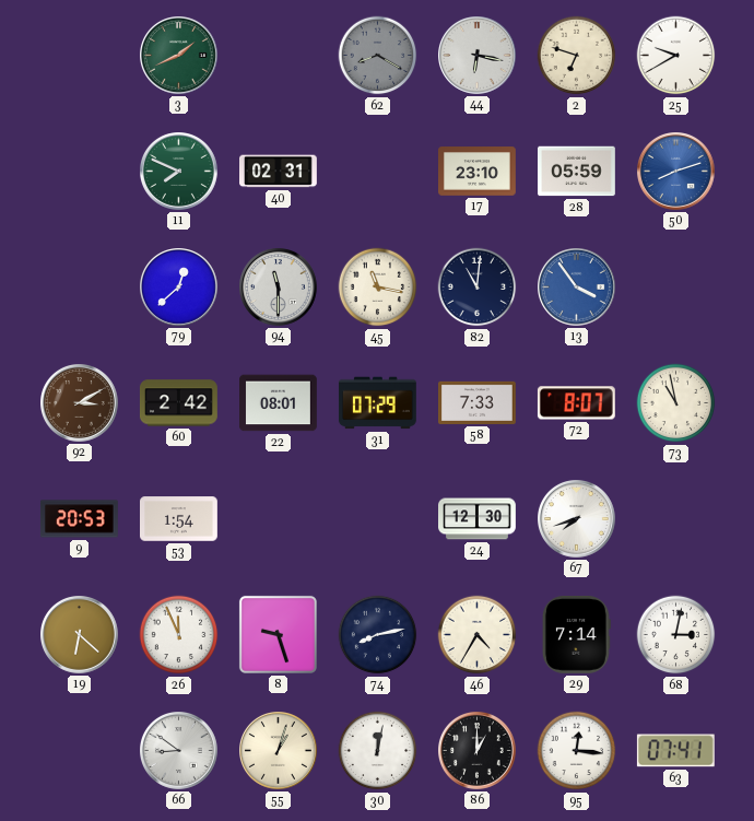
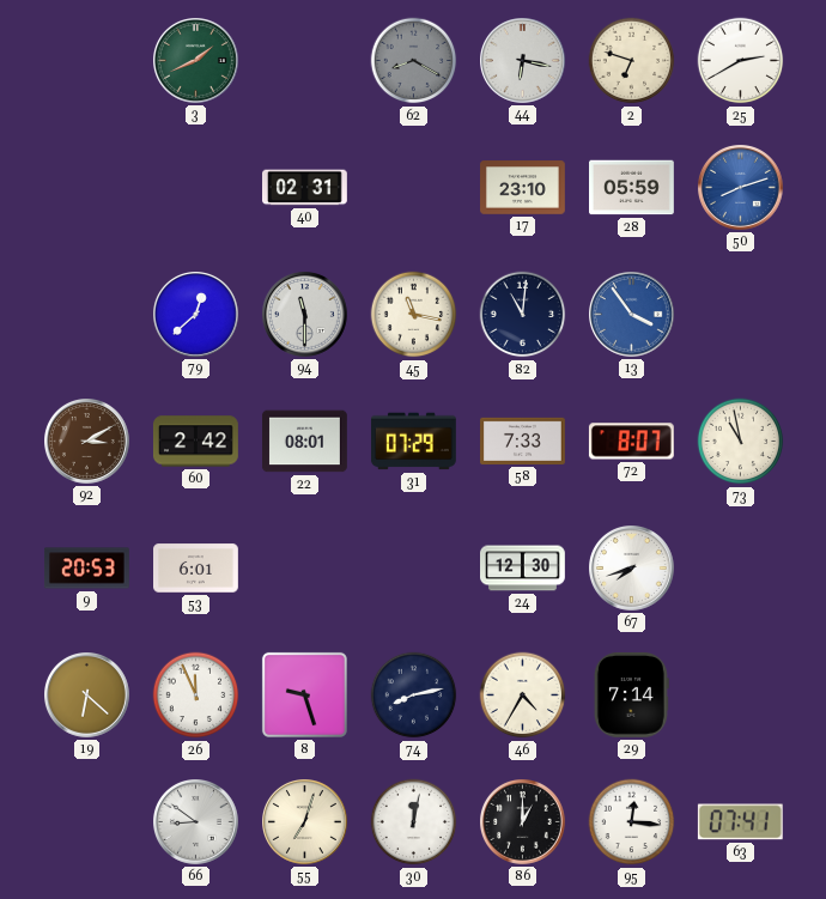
25: 9:40 -> 2:40 (741, 61)
11: 7:49 -> none (179, 172)
53: 1:54 -> 6:01 (196, 569)
68: 3:02 -> none (676, 635)
55: 1:03 -> 7:03 (305, 822)
